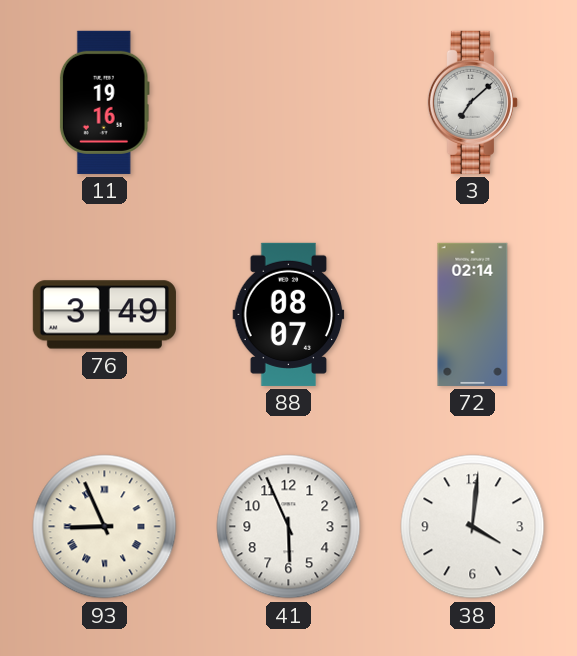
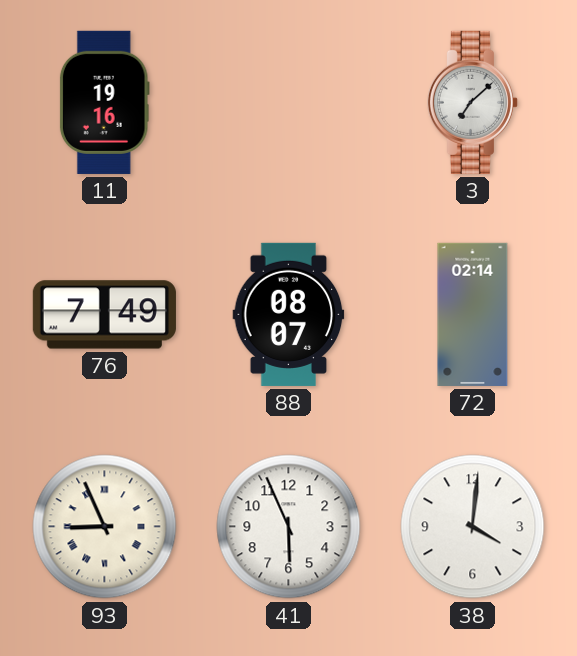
76: 3:49 -> 7:49 (104, 315)
